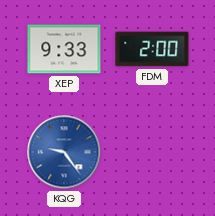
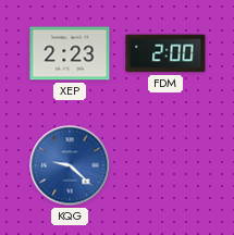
XEP: 9:33 -> 2:23 (70, 53)
KQG: 9:24 -> 9:22 (70, 165)
